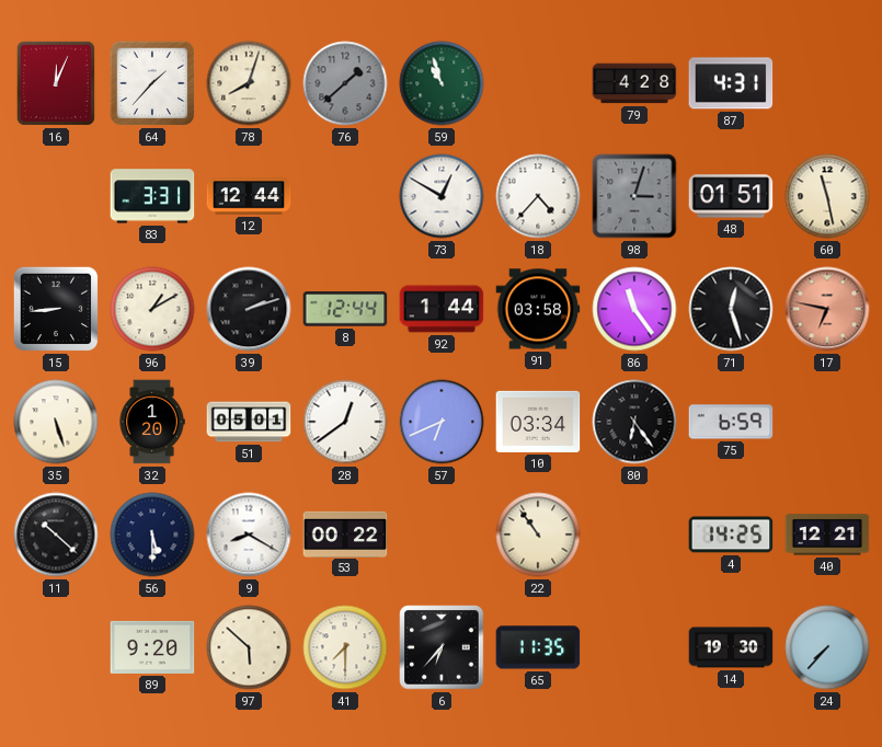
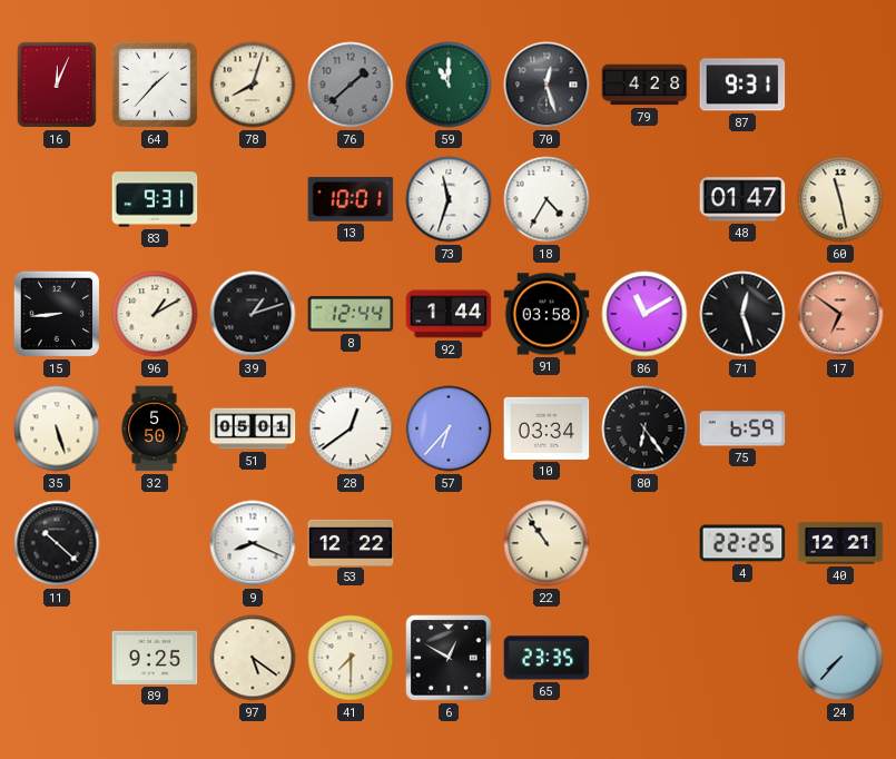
59: 10:57 -> 11:00 (449, 85)
70: none -> 12:27 (547, 85)
87: 4:31 -> 9:31 (742, 85)
83: 3:31 -> 9:31 (155, 199)
12: 12:44 -> none (249, 196)
13: none -> 10:01 (351, 199)
73: 12:50 -> 11:33 (449, 199)
18: 4:37 -> 4:35 (547, 199)
98: 3:03 -> none (634, 196)
48: 01:51 -> 01:47 (742, 199)
39: 2:12 -> 1:12 (253, 314)
86: 11:24 -> 11:10 (644, 314)
17: 6:47 -> 6:51 (840, 314)
32: 1:20 -> 5:50 (155, 428)
57: 6:41 -> 6:37 (449, 428)
56: 5:30 -> none (152, 535)
9: 8:20 -> 8:19 (253, 543)
53: 00:22 -> 12:22 (351, 542)
4: 14:25 -> 22:25 (742, 543)
89: 9:20 -> 9:25 (155, 658)
97: 5:52 -> 5:21 (253, 658)
6: 6:37 -> 12:50 (449, 658)
65: 11:35 -> 23:35 (547, 658)
14: 19:30 -> none (731, 647)
